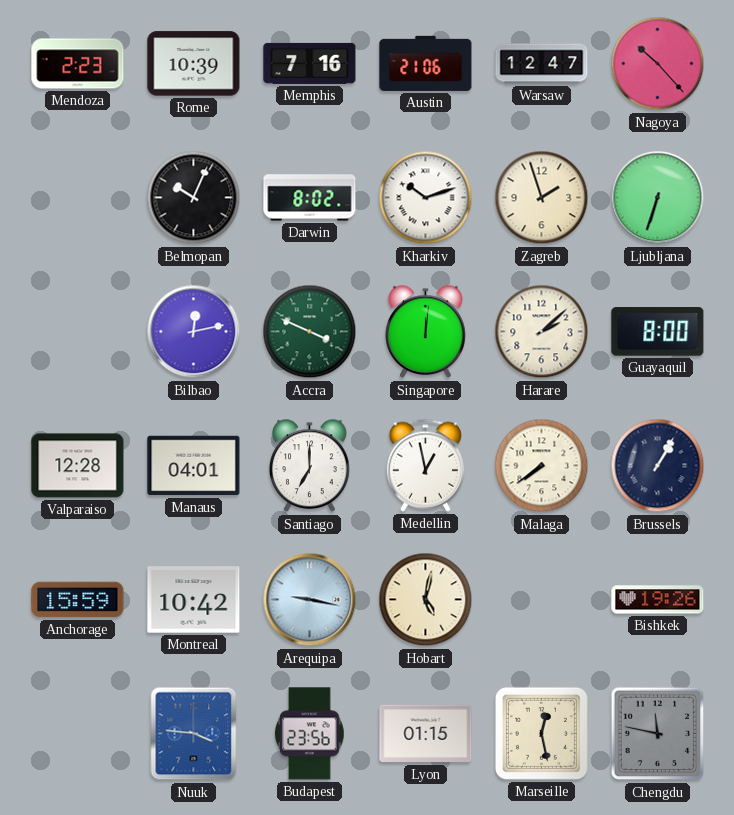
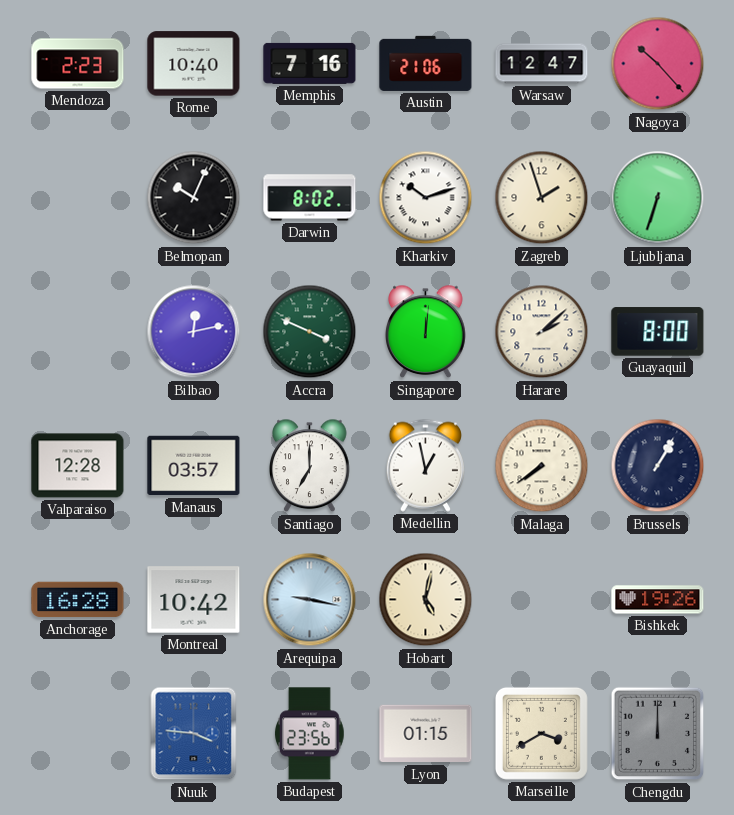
Rome: 10:39 -> 10:40 (194, 64)
Manaus: 04:01 -> 03:57 (194, 466)
Anchorage: 15:59 -> 16:28 (78, 600)
Marseille: 12:28 -> 3:40 (541, 733)
Chengdu: 11:47 -> 12:00 (658, 734)
